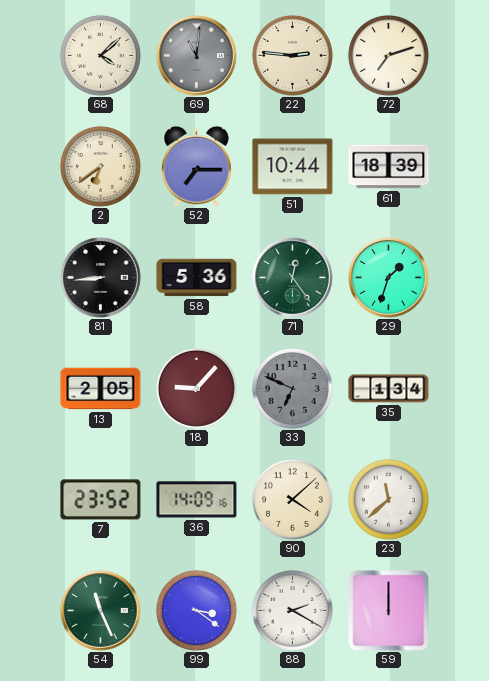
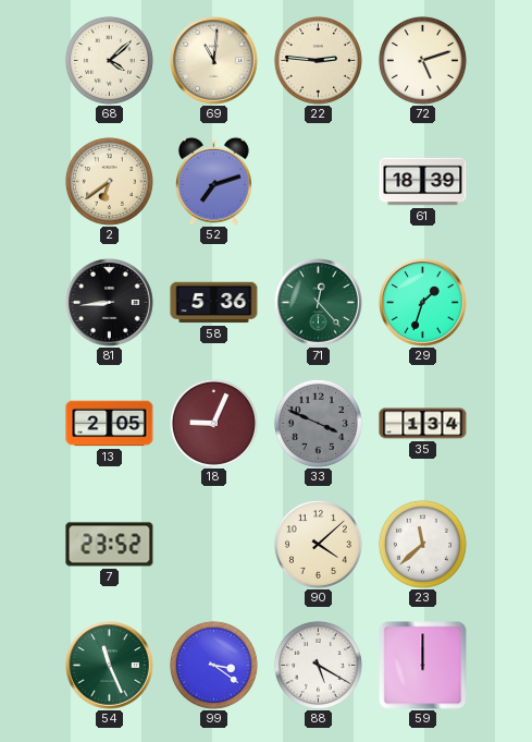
69 dial: grey -> cream (214, 61)
72: 7:12 -> 5:12 (422, 60)
52: 7:15 -> 7:12 (214, 181)
51: 10:44 -> none (293, 167)
71: 12:24 -> 12:23 (319, 303)
18: 9:07 -> 9:04 (213, 423)
33: 6:49 -> 3:49 (318, 423)
36: 14:09 -> none (197, 500)
88: 2:20 -> 5:20 (318, 665)
